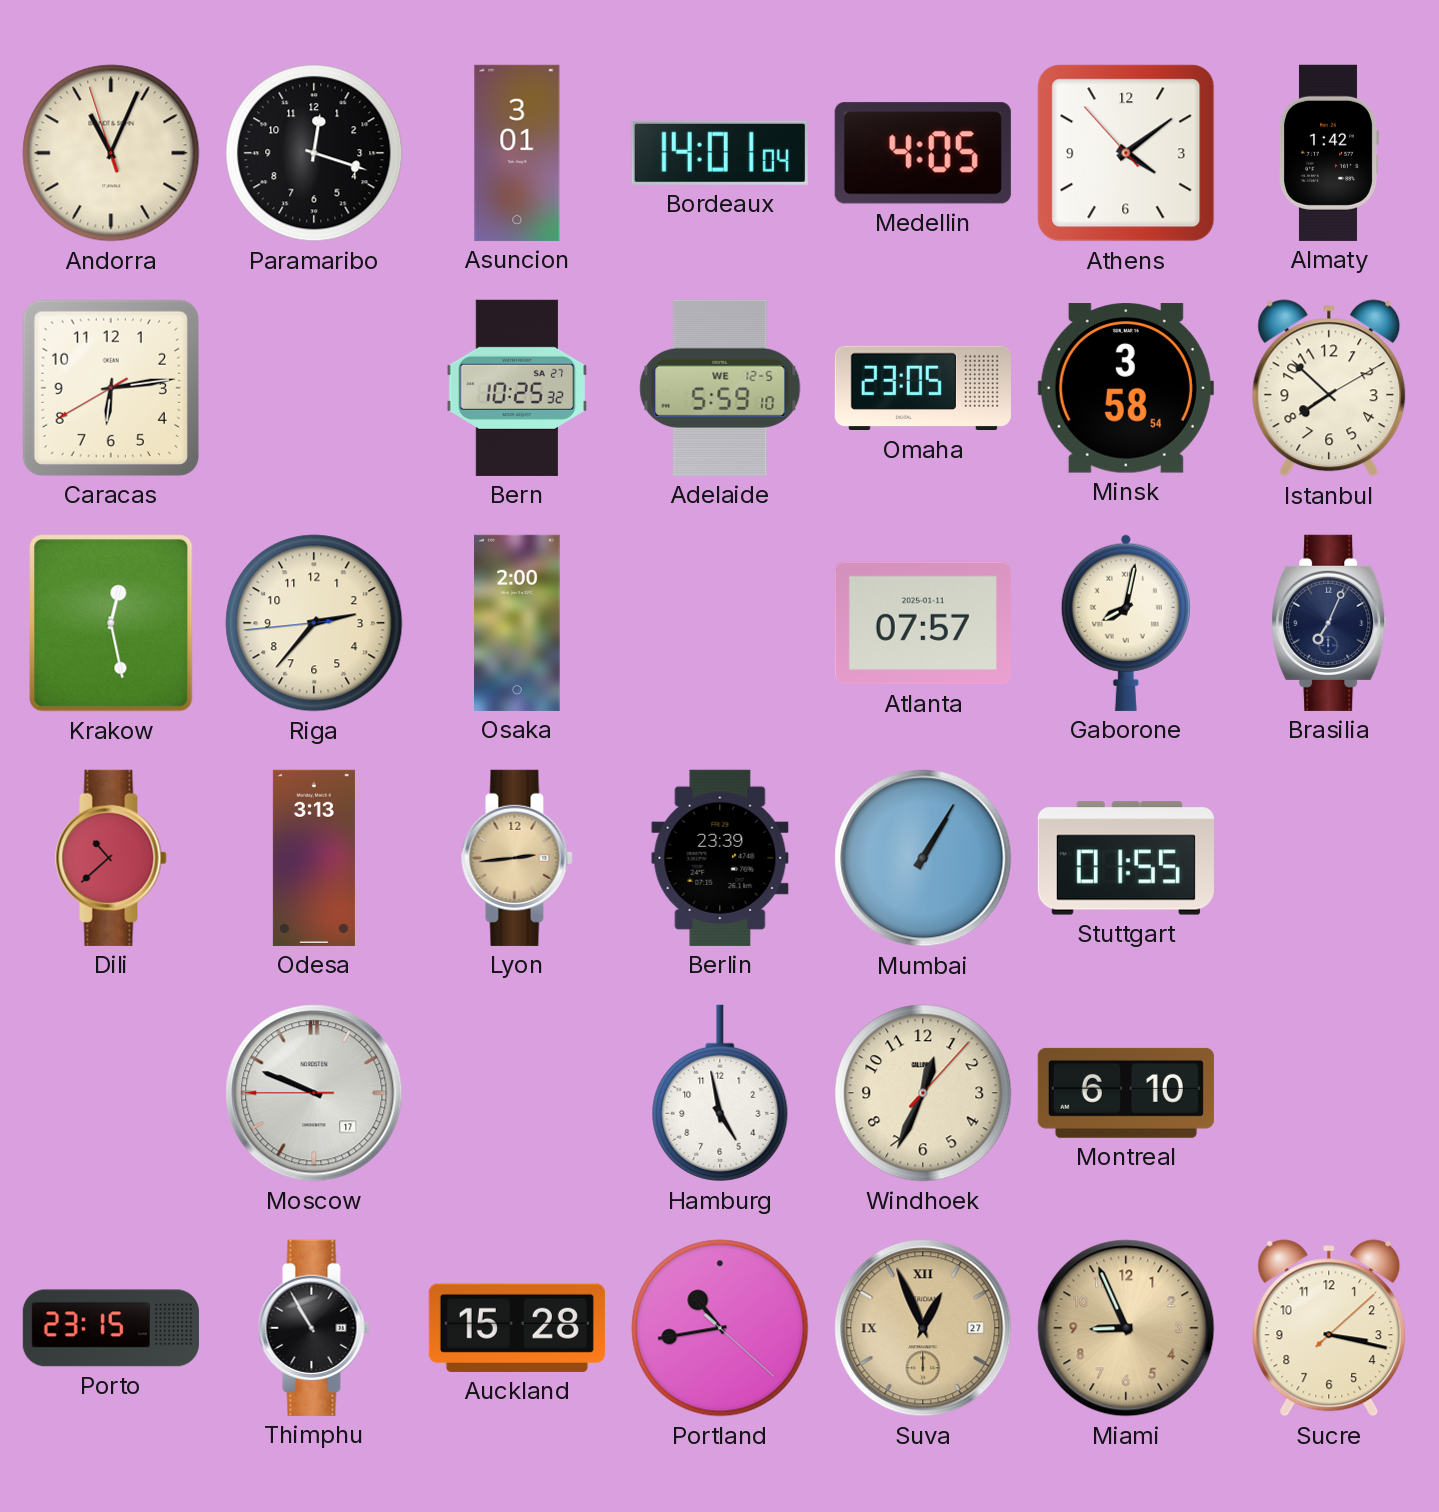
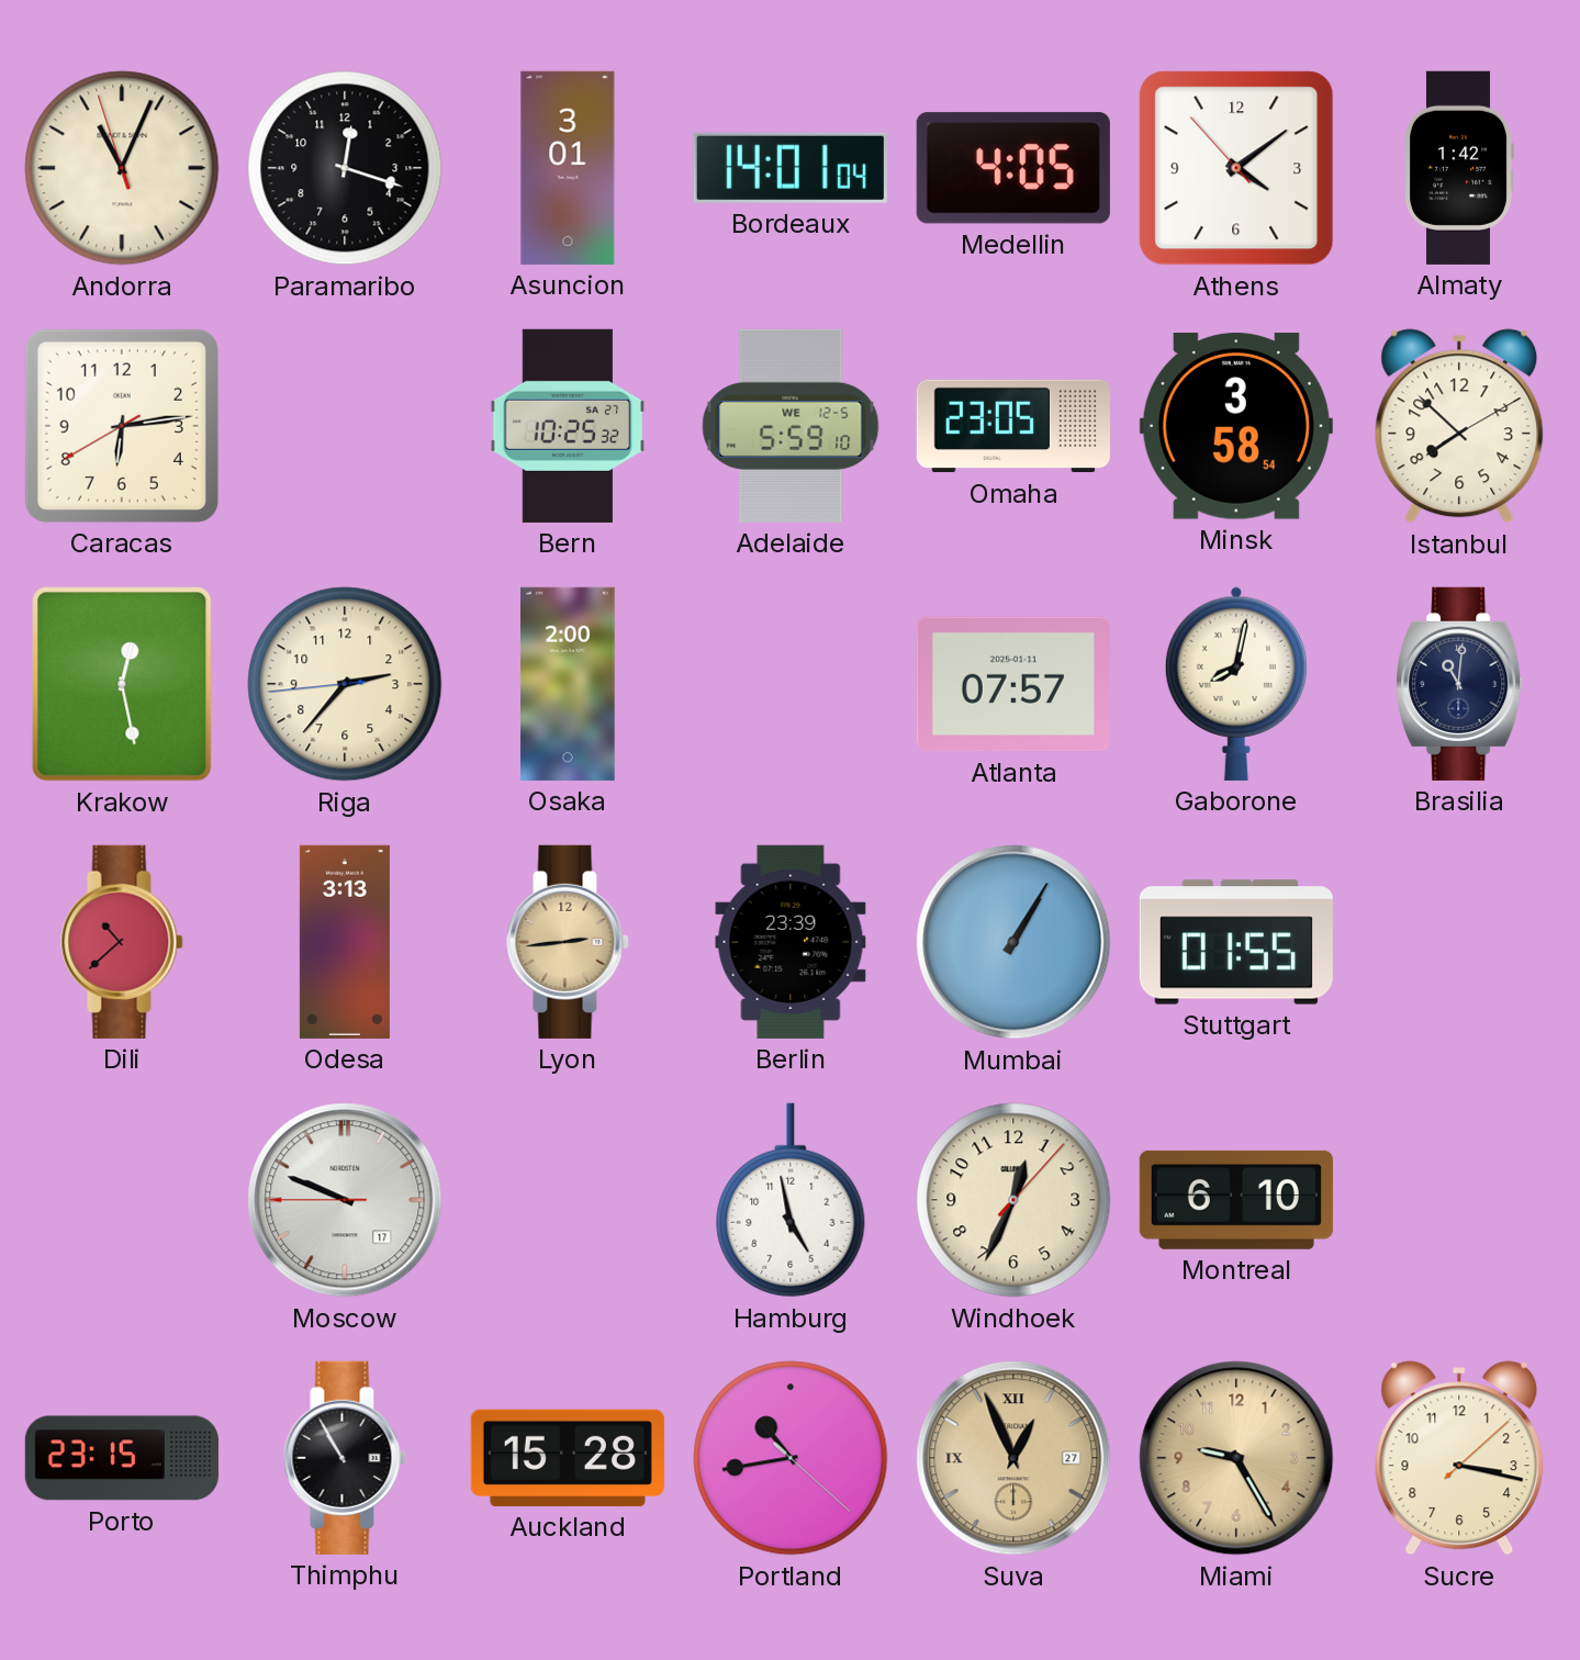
Brasilia: 7:04 -> 11:01 (1459, 684)
Miami: 8:56 -> 9:25 (1236, 1458)
